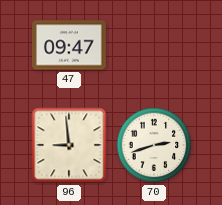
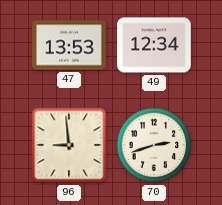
47: 09:47 -> 13:53 (70, 45)
49: none -> 12:34 (155, 45)
